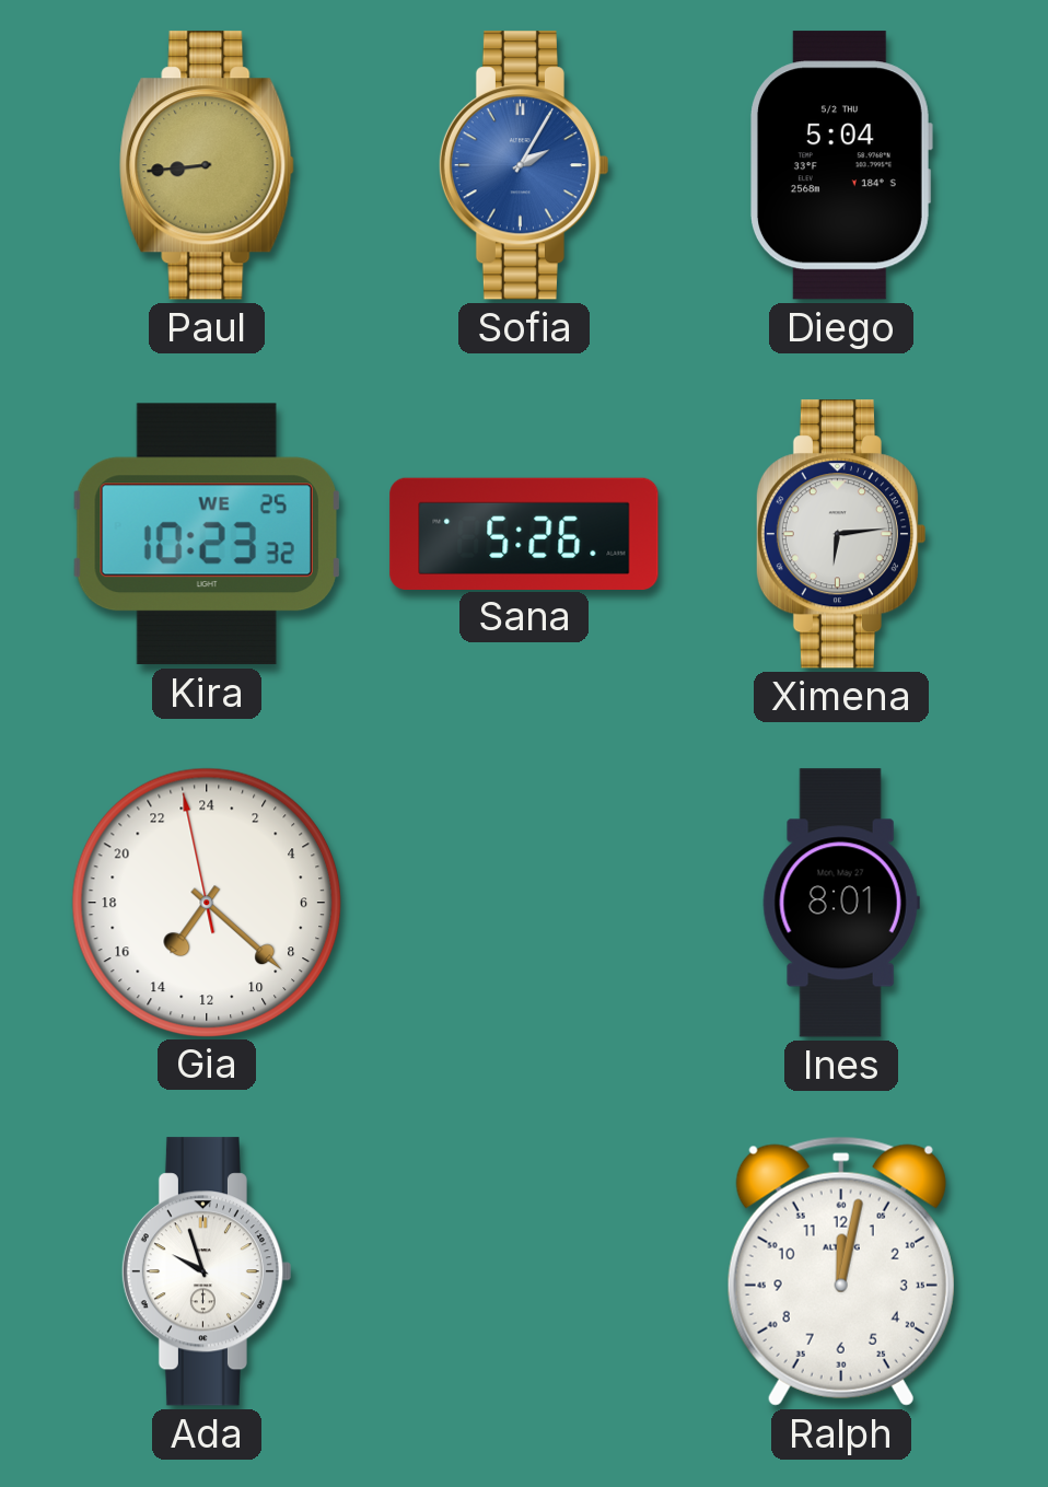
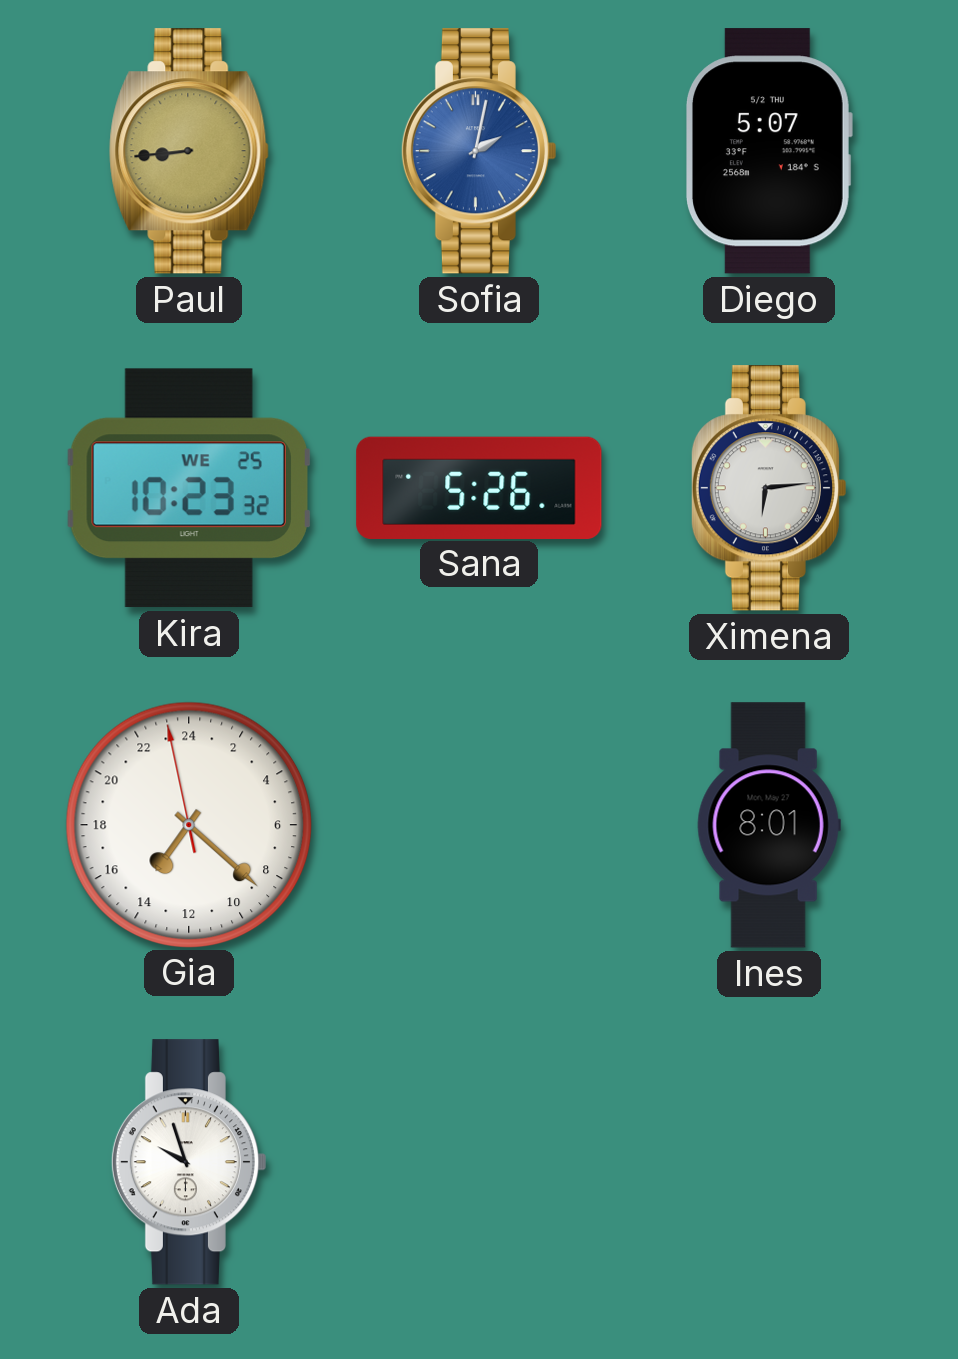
Sofia: 2:05 -> 2:02 (478, 151)
Diego: 5:04 -> 5:07 (769, 151)
Ralph: 12:02 -> none (841, 1271)
